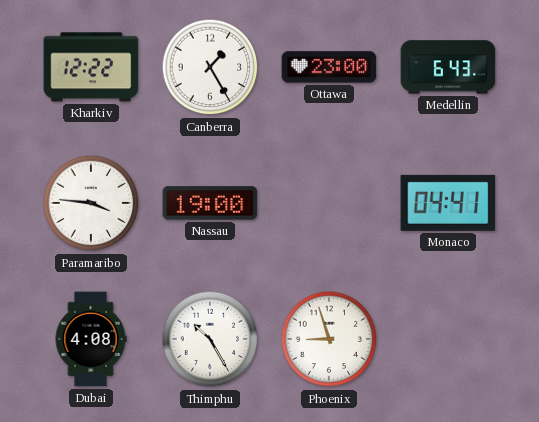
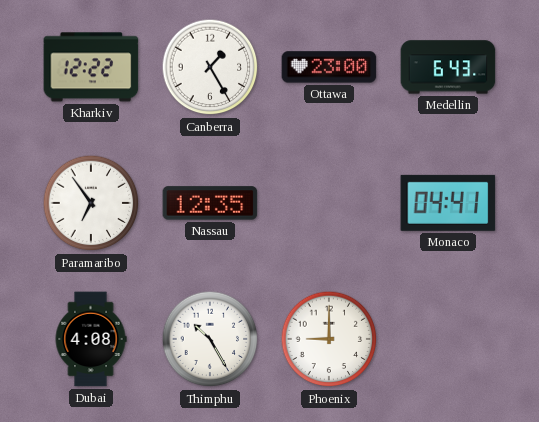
Paramaribo: 3:46 -> 6:54 (91, 203)
Nassau: 19:00 -> 12:35 (210, 203)
Phoenix: 8:57 -> 9:00 (329, 339)
